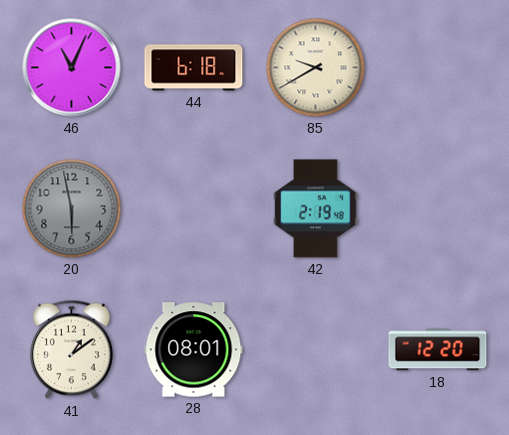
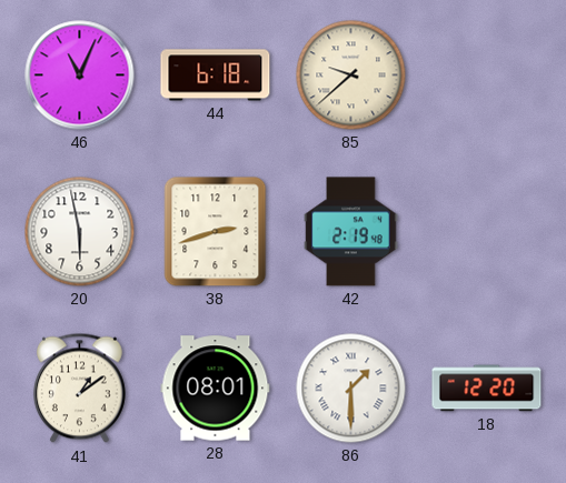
85: 9:40 -> 9:38 (351, 76)
20 dial: grey -> white (80, 232)
38: none -> 2:42 (216, 232)
86: none -> 1:30 (351, 389)
